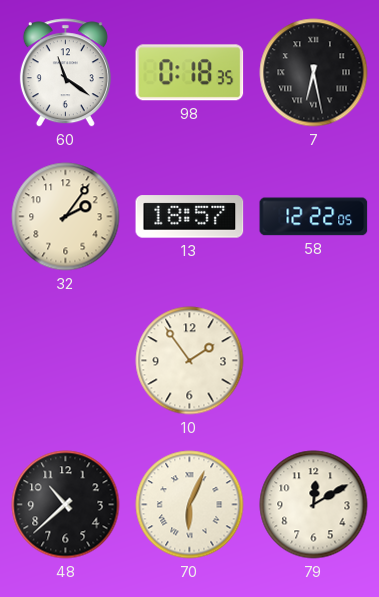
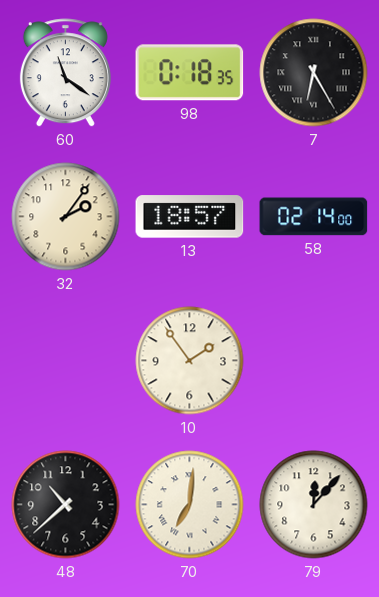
7: 6:28 -> 6:25 (314, 73)
58: 12:22 -> 02:14 (314, 217)
70: 6:04 -> 7:01 (190, 505)
79: 12:10 -> 12:07 (314, 505)
